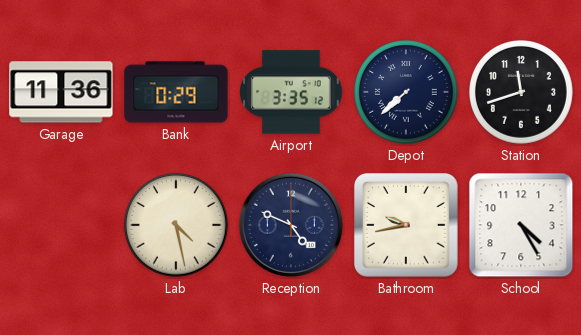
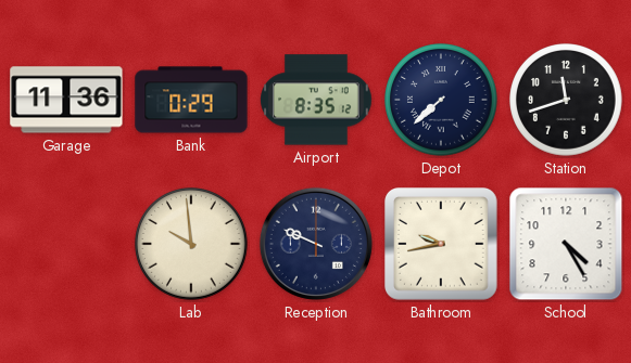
Airport: 3:35 -> 8:35 (316, 100)
Lab: 4:28 -> 9:59 (192, 245)
Reception: 4:49 -> 9:49 (316, 244)
